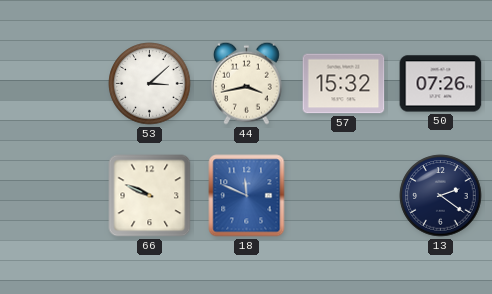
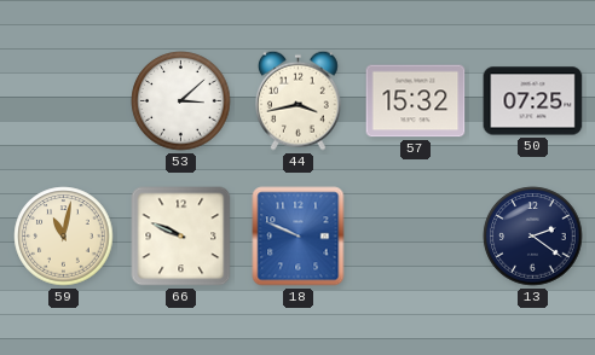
50: 07:26 -> 07:25 (533, 101)
59: none -> 11:02 (64, 237)
18: 11:49 -> 9:49 (299, 237)
